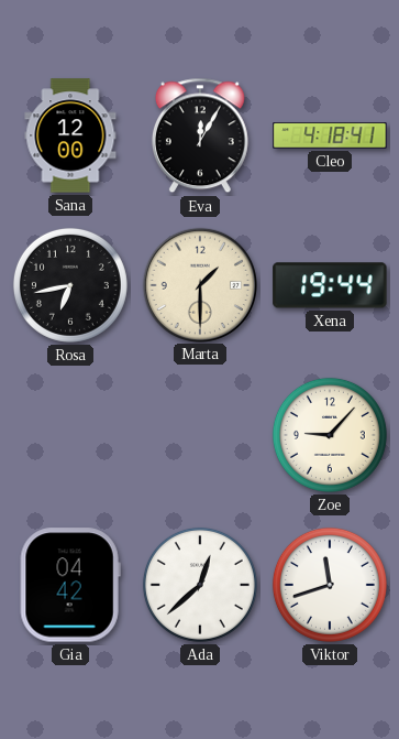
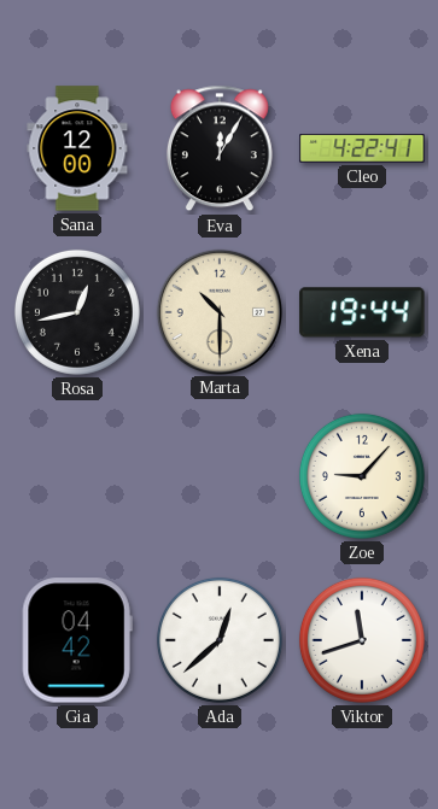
Cleo: 4:18 -> 4:22 (362, 148)
Rosa: 6:43 -> 12:43 (77, 312)
Marta: 1:30 -> 10:30 (218, 311)
